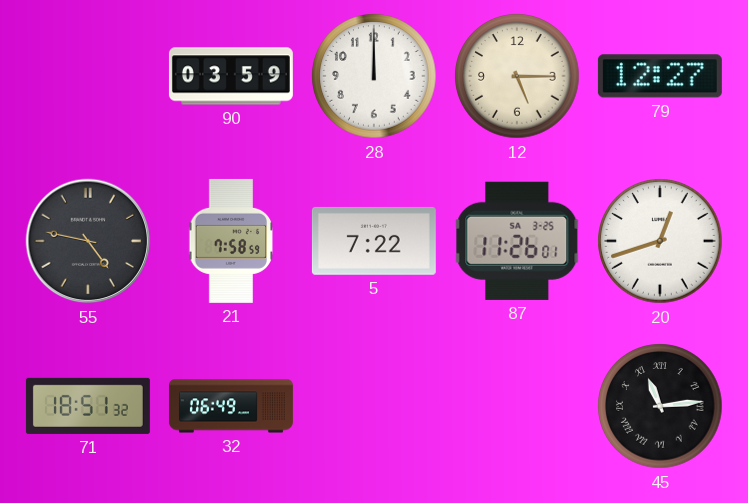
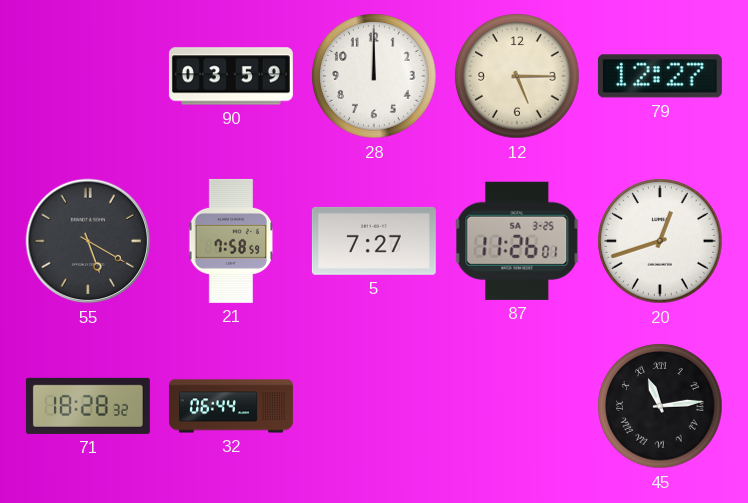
55: 4:47 -> 5:20 (88, 241)
5: 7:22 -> 7:27 (374, 241)
71: 18:51 -> 18:28 (88, 406)
32: 06:49 -> 06:44 (231, 406)
